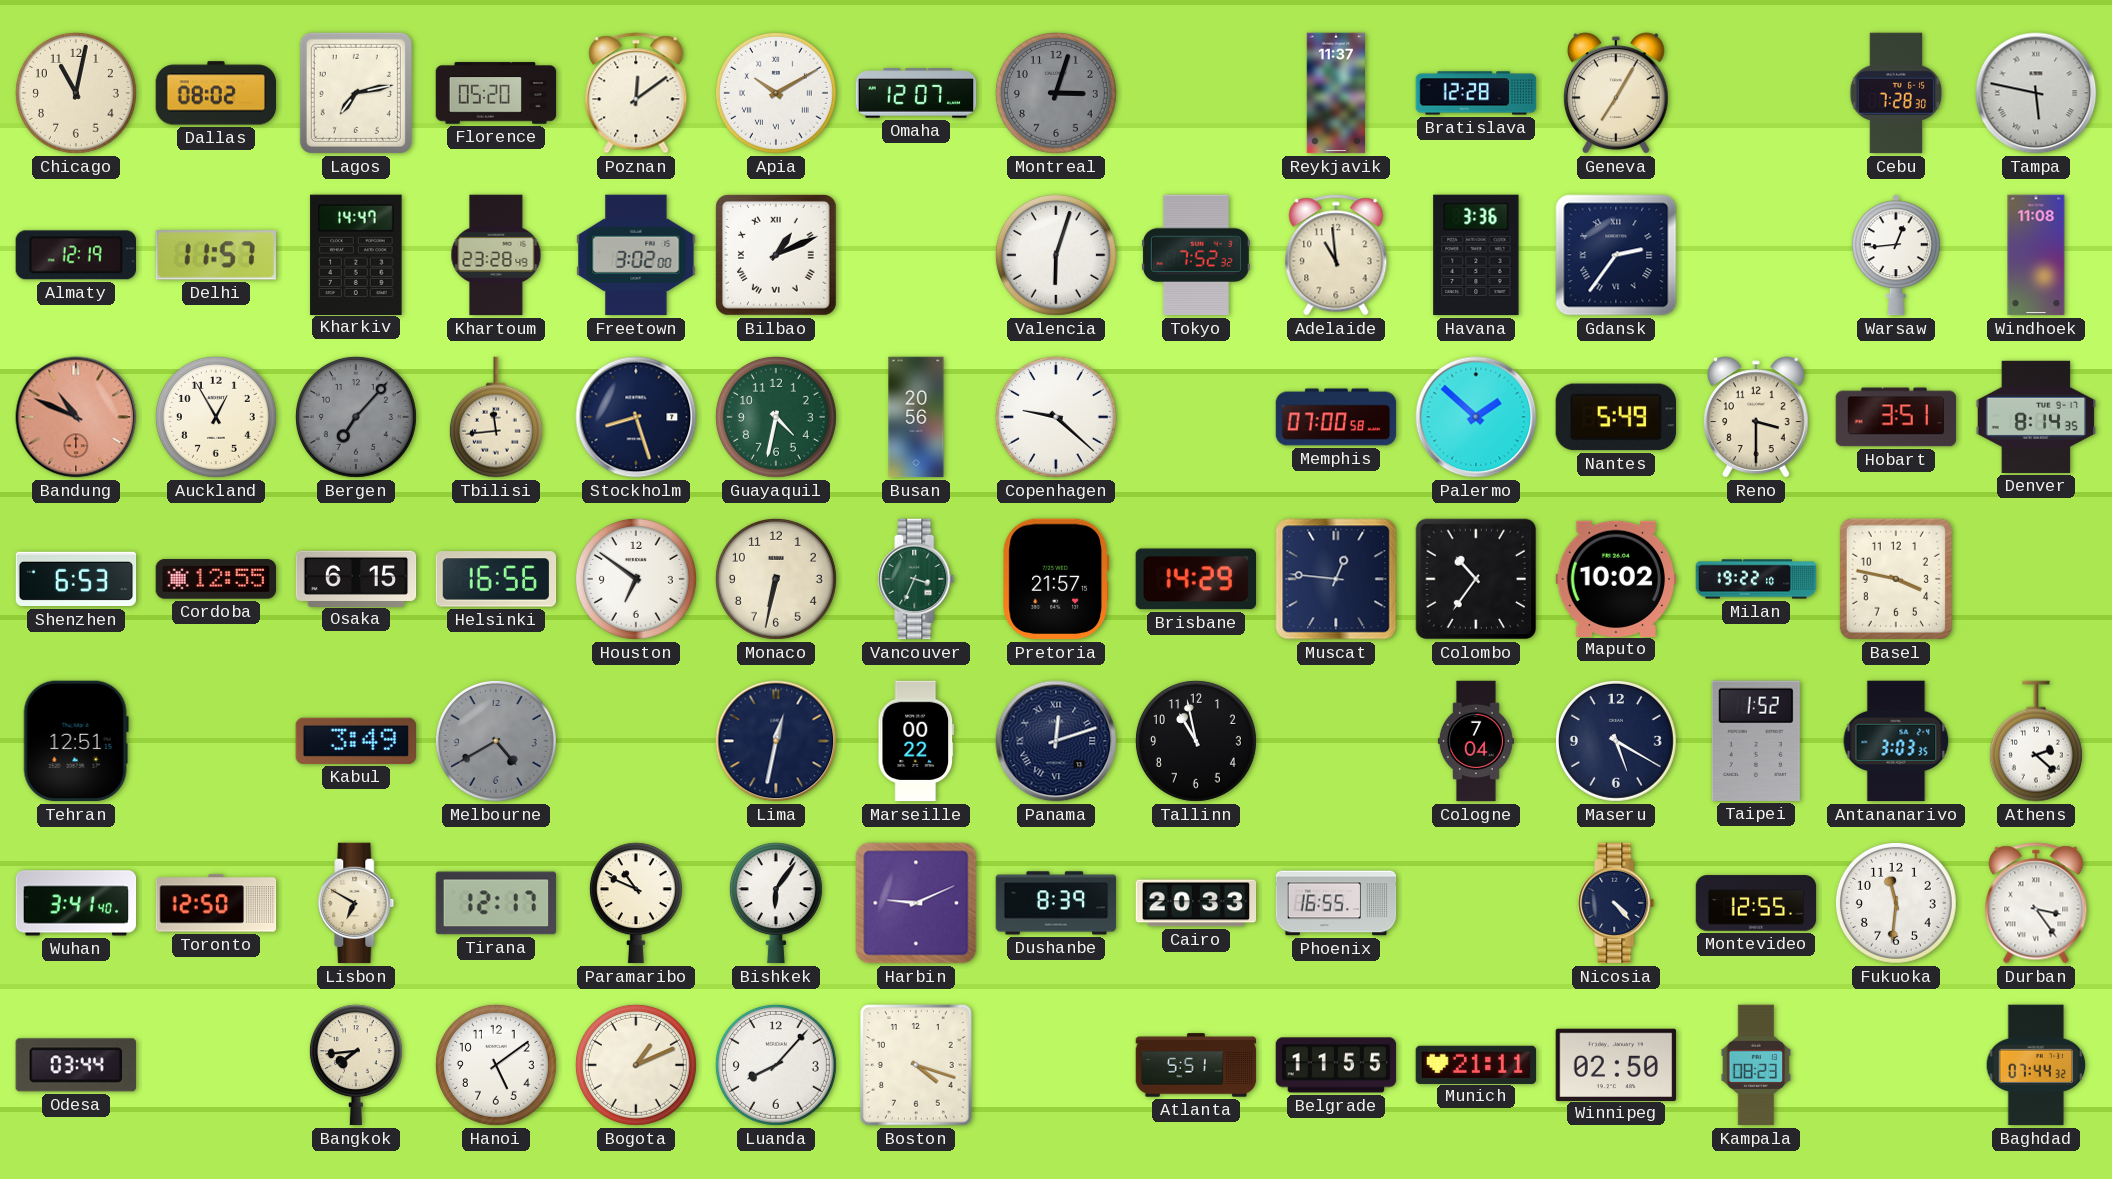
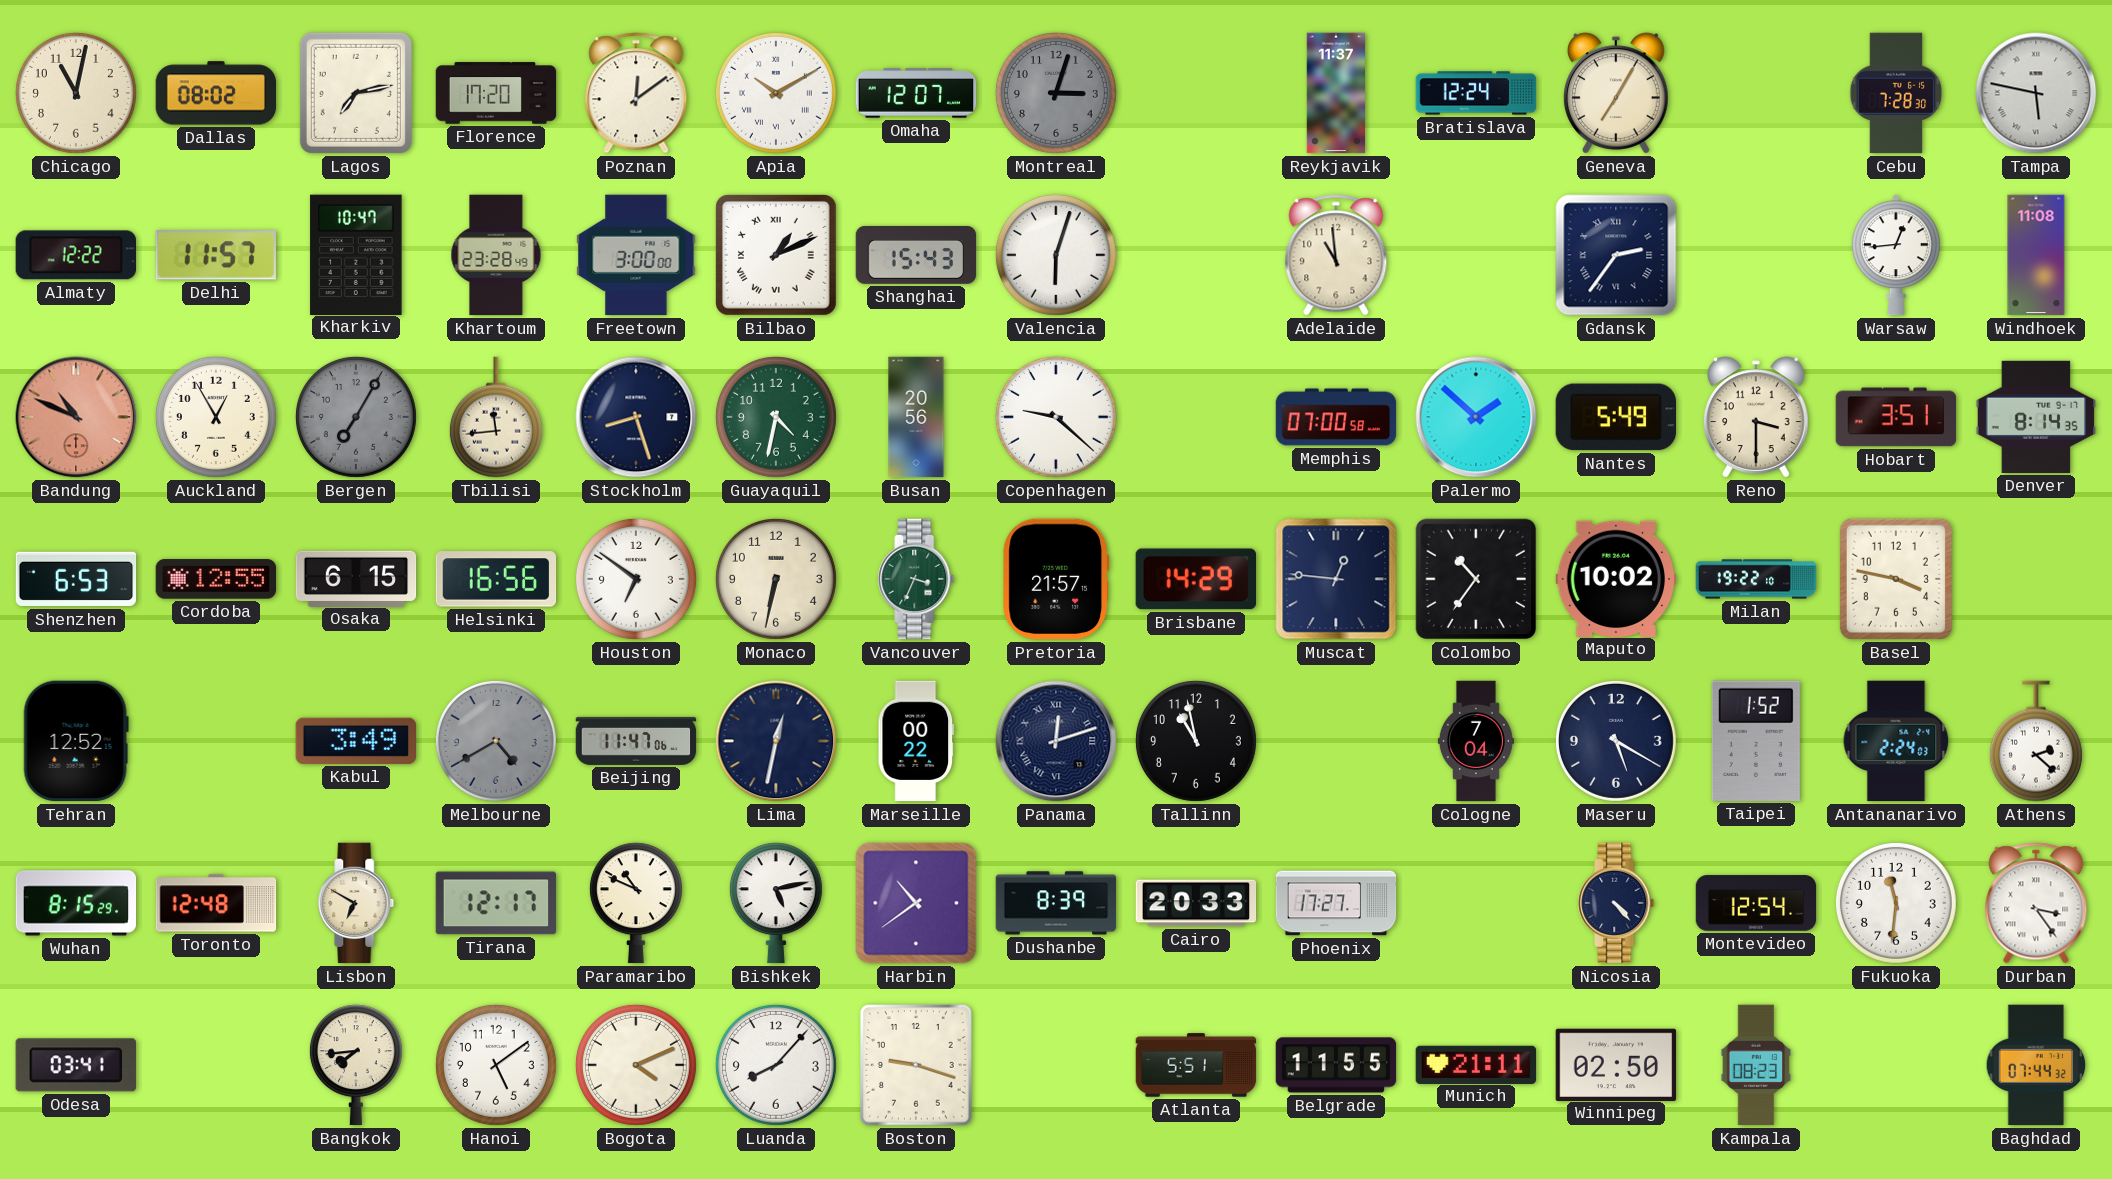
Florence: 05:20 -> 17:20 (496, 93)
Bratislava: 12:28 -> 12:24 (1476, 93)
Almaty: 12:19 -> 12:22 (75, 255)
Kharkiv: 14:47 -> 10:47 (356, 254)
Freetown: 3:02 -> 3:00 (636, 255)
Shanghai: none -> 15:43 (916, 255)
Tokyo: 7:52 -> none (1196, 255)
Havana: 3:36 -> none (1476, 255)
Bergen: 7:07 -> 7:05 (356, 417)
Tehran: 12:51 -> 12:52 (76, 741)
Beijing: none -> 11:47 (636, 741)
Antananarivo: 3:03 -> 2:24 (1896, 741)
Wuhan: 3:41 -> 8:15 (76, 903)
Toronto: 12:50 -> 12:48 (216, 903)
Bishkek: 6:06 -> 5:13 (776, 903)
Harbin: 9:11 -> 10:39 (916, 903)
Phoenix: 16:55 -> 17:27 (1336, 903)
Montevideo: 12:55 -> 12:54 (1756, 903)
Odesa: 03:44 -> 03:41 (76, 1065)
Bogota: 1:11 -> 4:11 (636, 1065)
Boston: 4:18 -> 9:18 (916, 1065)
